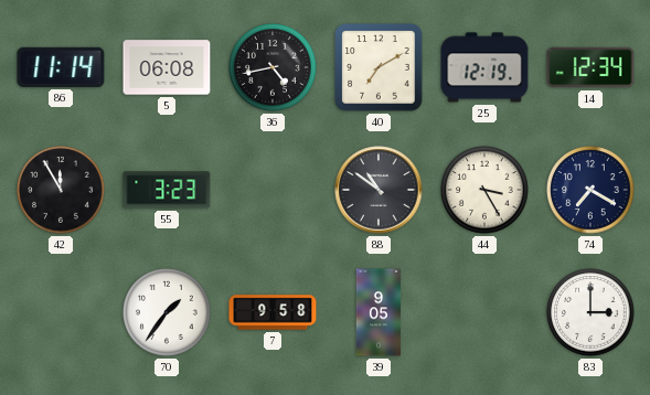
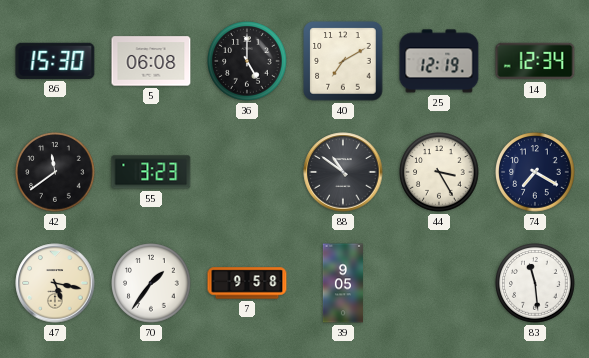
86: 11:14 -> 15:30 (55, 61)
36: 4:43 -> 5:00 (247, 61)
42: 11:55 -> 11:39 (55, 172)
47: none -> 5:17 (55, 283)
83: 3:00 -> 11:29 (535, 283)
